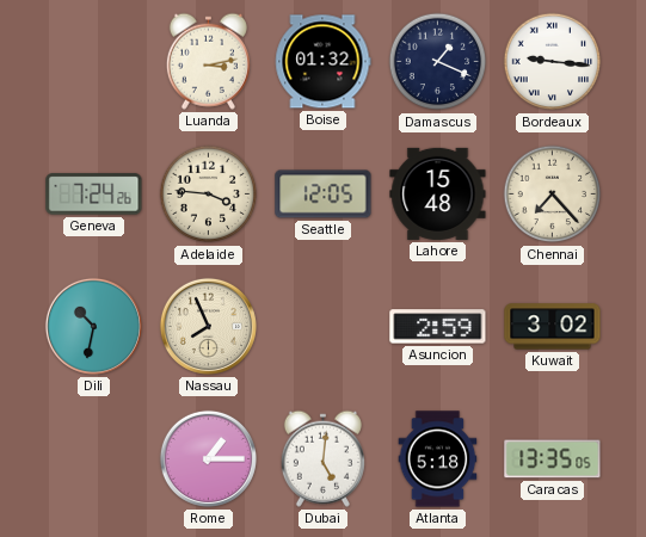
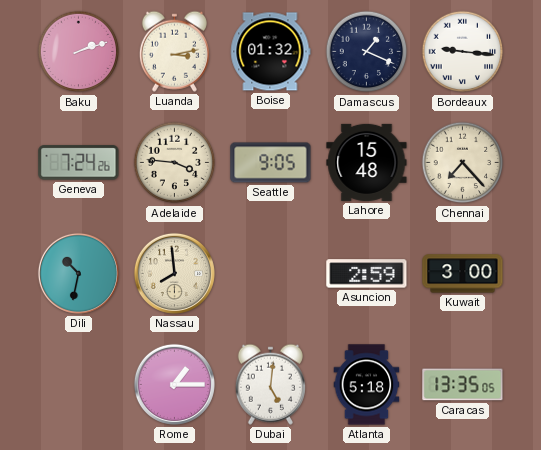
Baku: none -> 2:12 (79, 52)
Seattle: 12:05 -> 9:05 (271, 163)
Nassau: 7:56 -> 7:59 (174, 273)
Kuwait: 3:02 -> 3:00 (463, 274)
